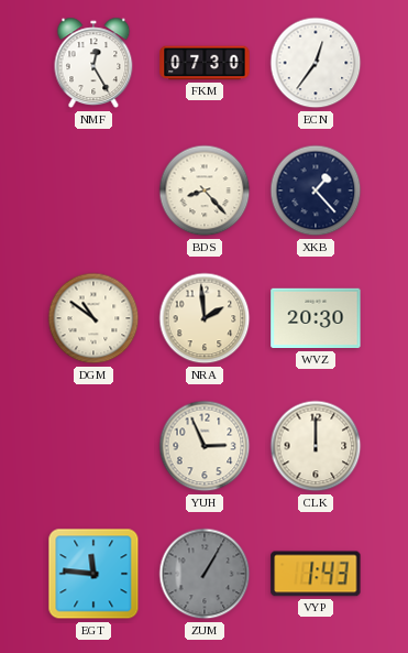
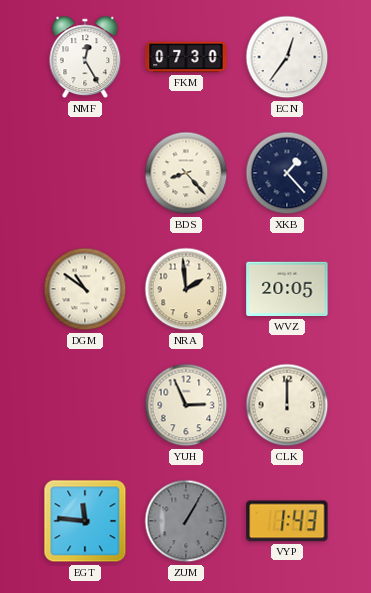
WVZ: 20:30 -> 20:05 (287, 289)
